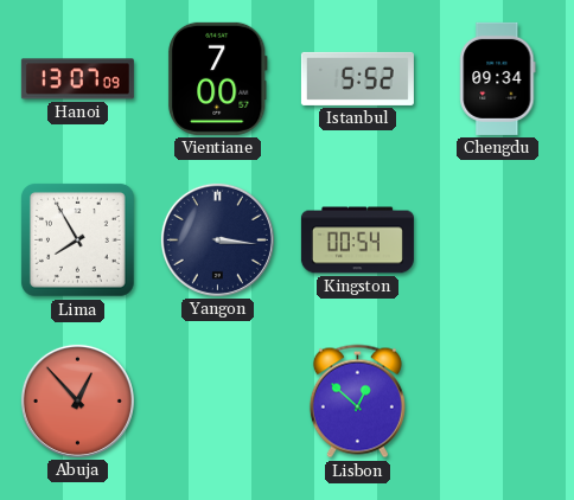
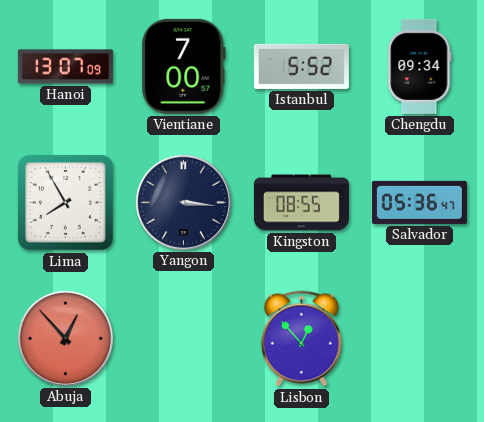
Kingston: 00:54 -> 08:55 (301, 203)
Salvador: none -> 05:36 (419, 202)
Lisbon: 12:52 -> 12:53 (301, 339)
